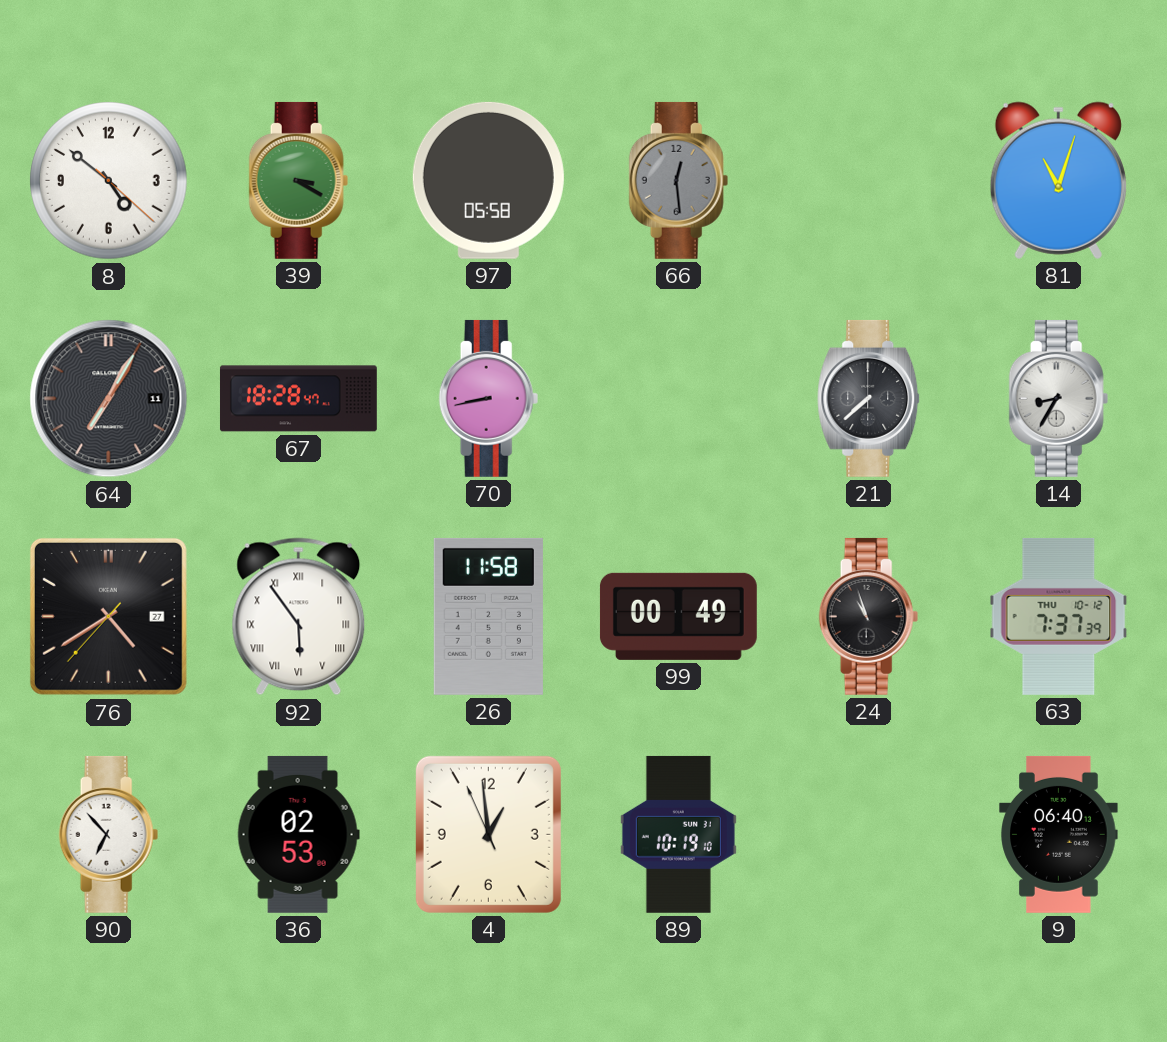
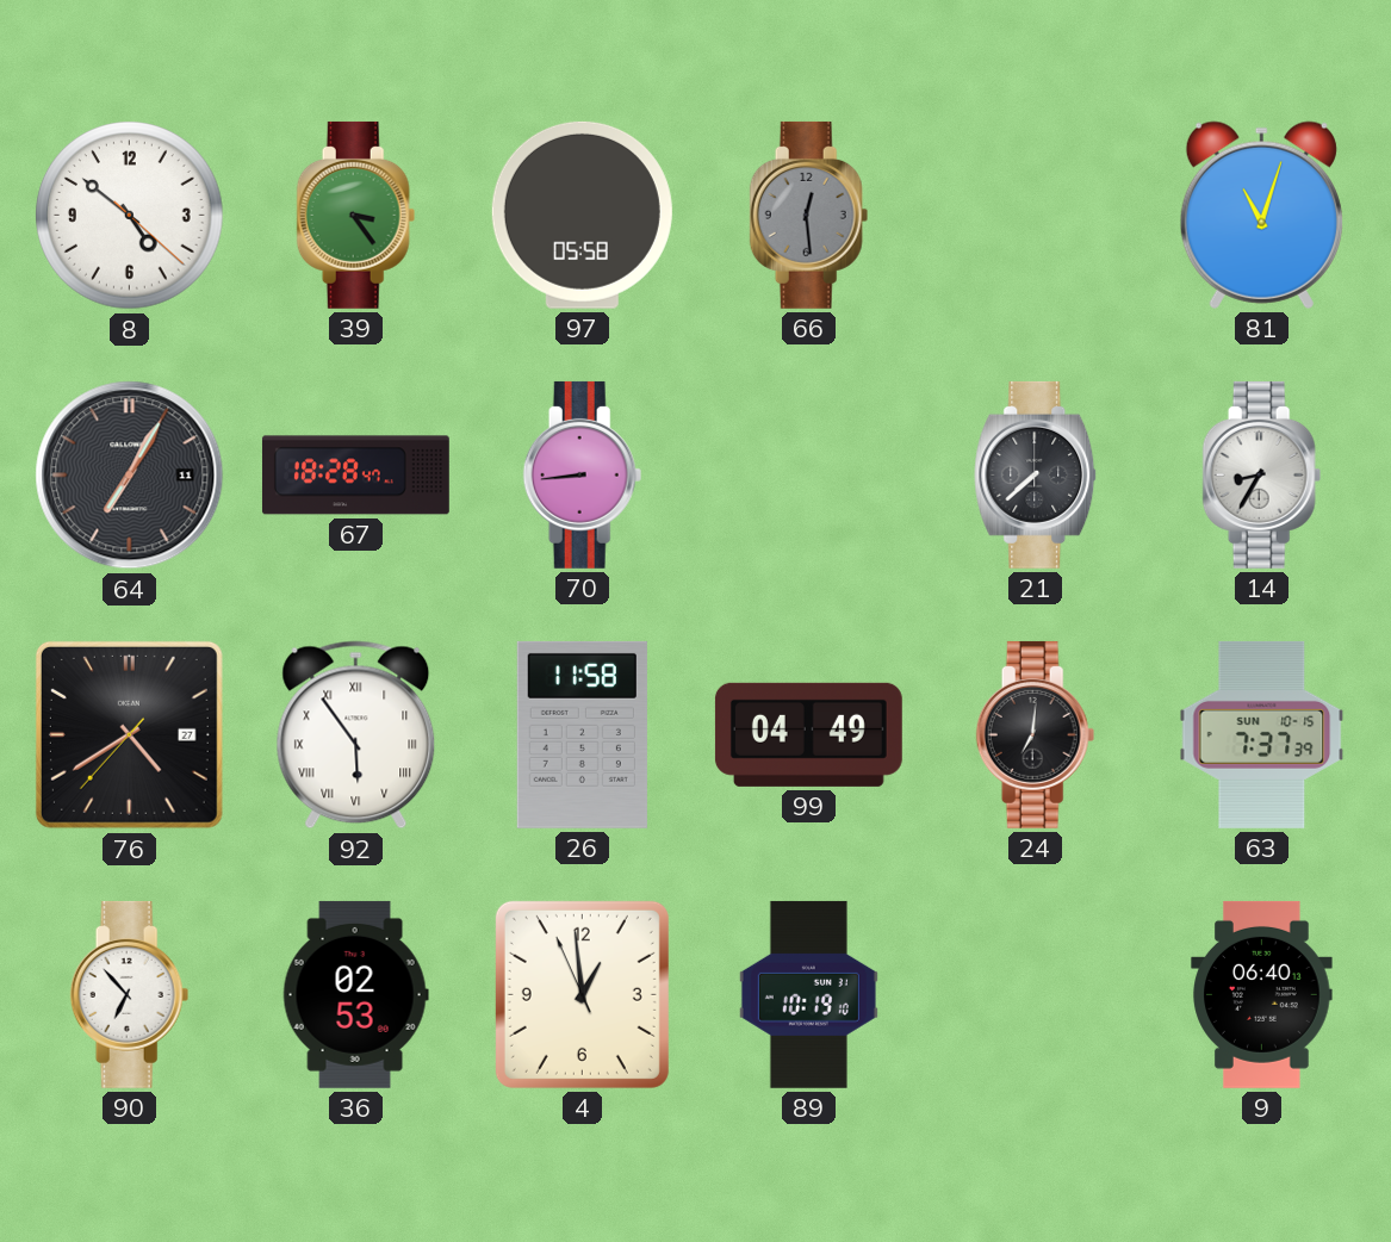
39: 3:20 -> 3:24 (356, 215)
70: 8:43 -> 8:44 (583, 474)
99: 00:49 -> 04:49 (808, 734)
24: 10:57 -> 7:01 (1036, 734)
63 date: THU 10-12 -> SUN 10-15 (1262, 734)
